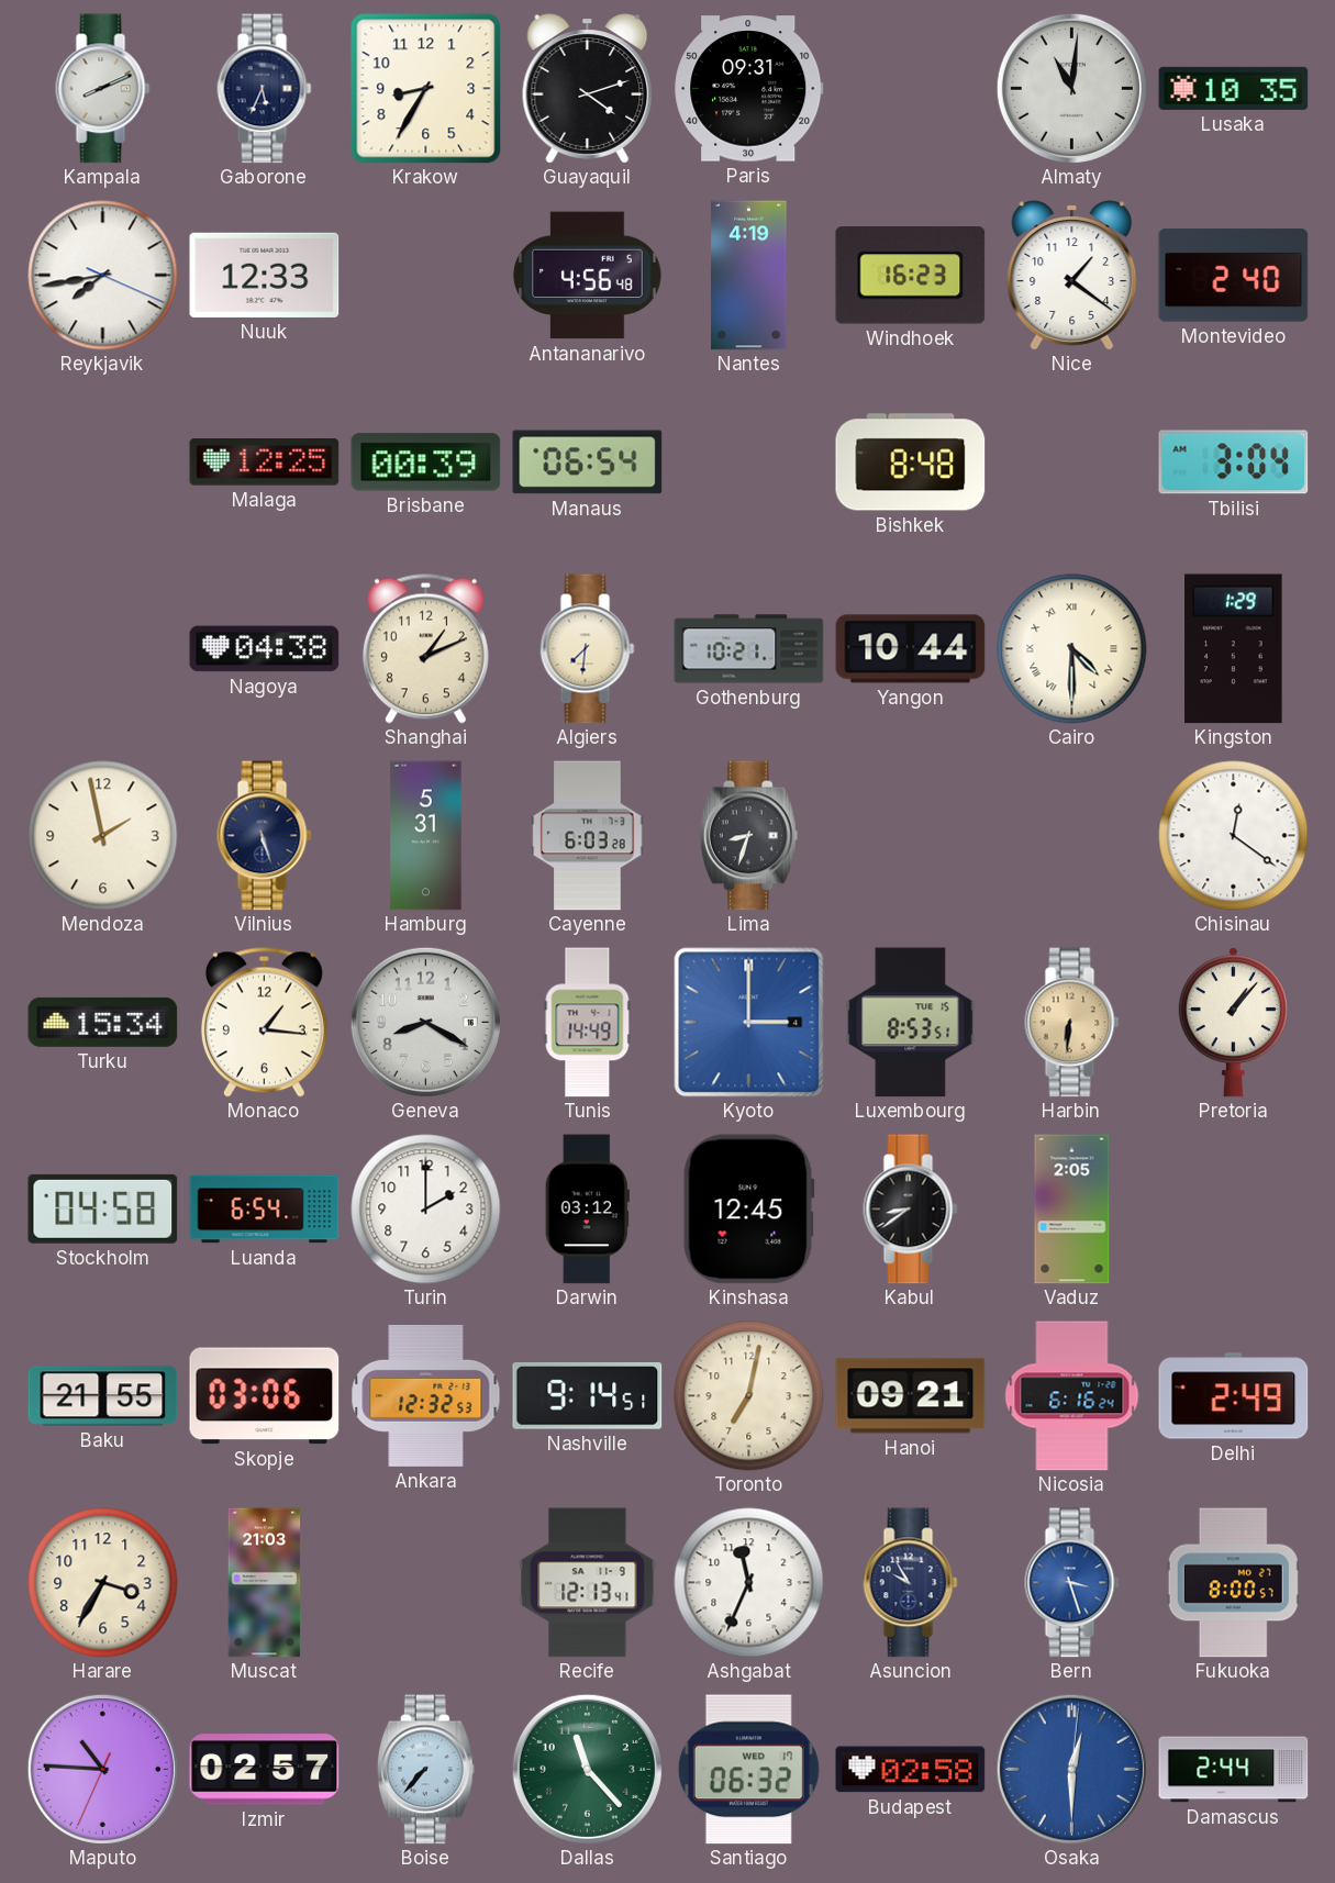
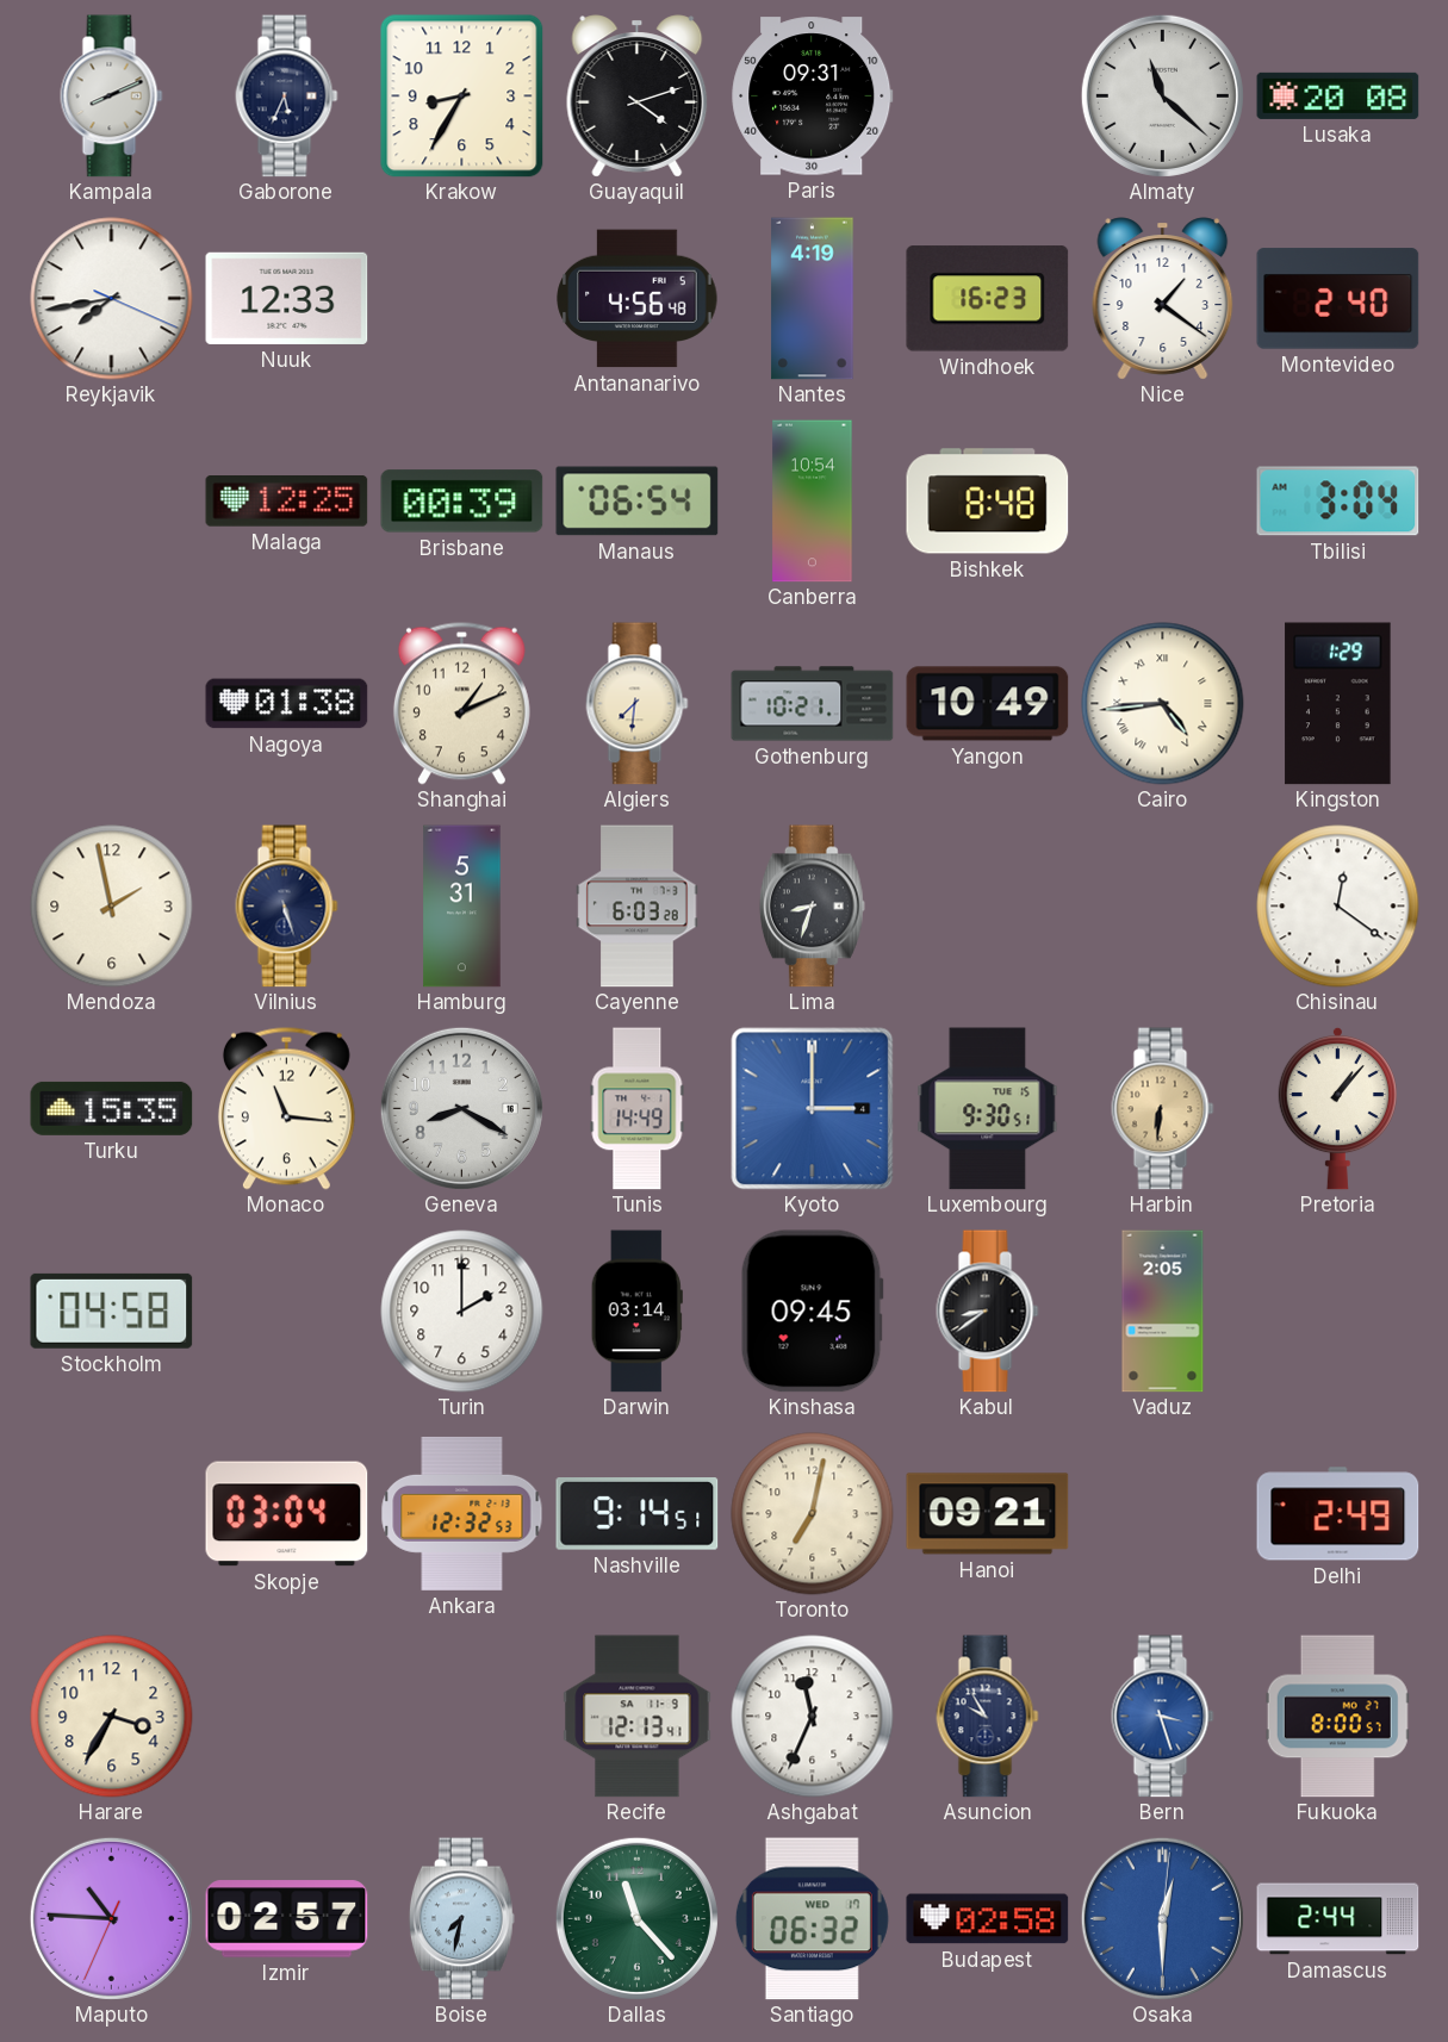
Almaty: 11:01 -> 11:22 (1162, 95)
Lusaka: 10:35 -> 20:08 (1338, 95)
Canberra: none -> 10:54 (813, 502)
Nagoya: 04:38 -> 01:38 (287, 704)
Yangon: 10:44 -> 10:49 (988, 704)
Cairo: 4:30 -> 4:44 (1163, 704)
Turku: 15:34 -> 15:35 (112, 1108)
Monaco: 1:16 -> 11:16 (286, 1108)
Luxembourg: 8:53 -> 9:30 (988, 1109)
Luanda: 6:54 -> none (265, 1210)
Darwin: 03:12 -> 03:14 (636, 1312)
Kinshasa: 12:45 -> 09:45 (812, 1312)
Baku: 21:55 -> none (103, 1396)
Skopje: 03:06 -> 03:04 (287, 1514)
Nicosia: 6:16 -> none (1072, 1396)
Muscat: 21:03 -> none (265, 1583)
Boise: 7:37 -> 7:32 (461, 1919)
